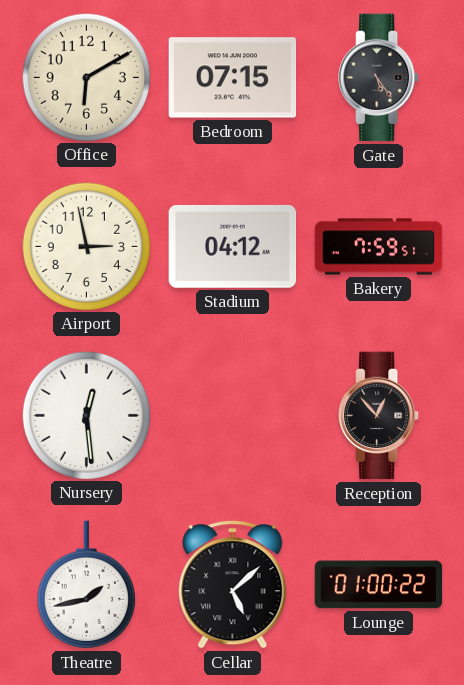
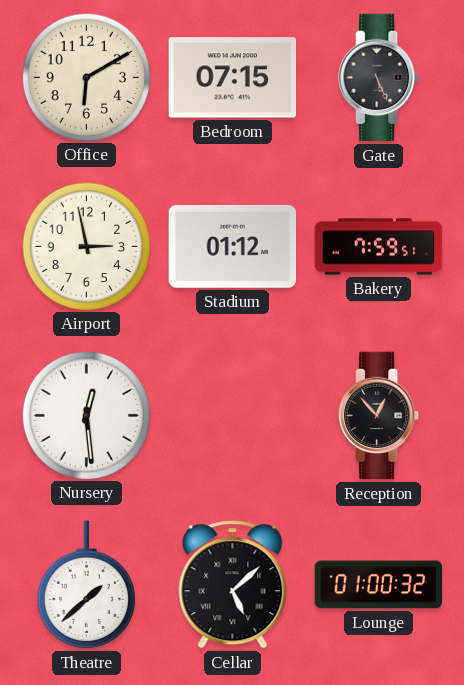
Gate: 5:24 -> 5:26 (379, 78)
Stadium: 04:12 -> 01:12 (233, 247)
Theatre: 1:43 -> 1:38 (86, 585)
Lounge: 01:00:22 -> 01:00:32 (379, 585)
